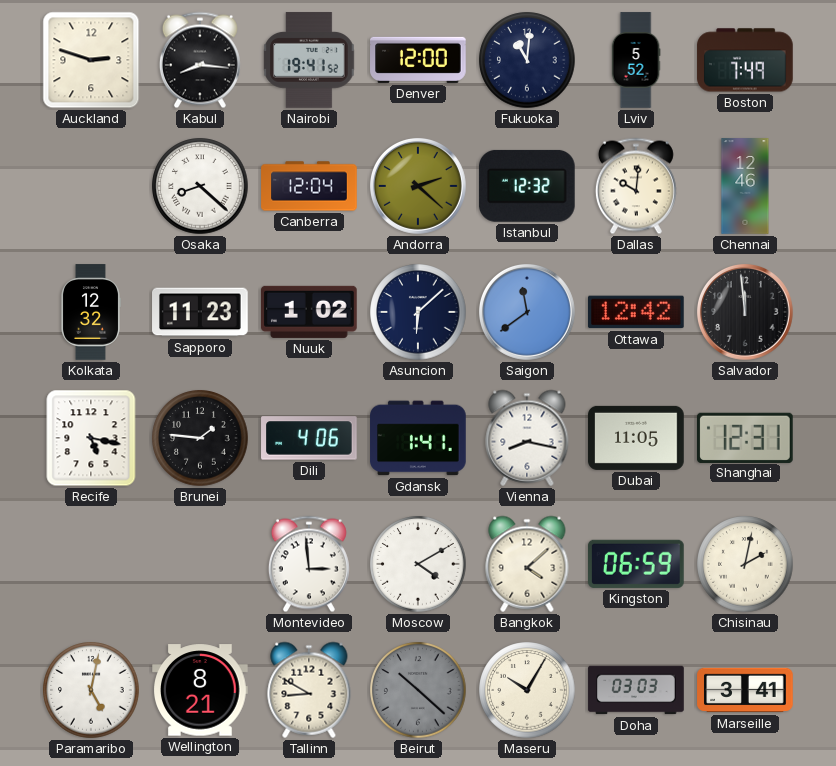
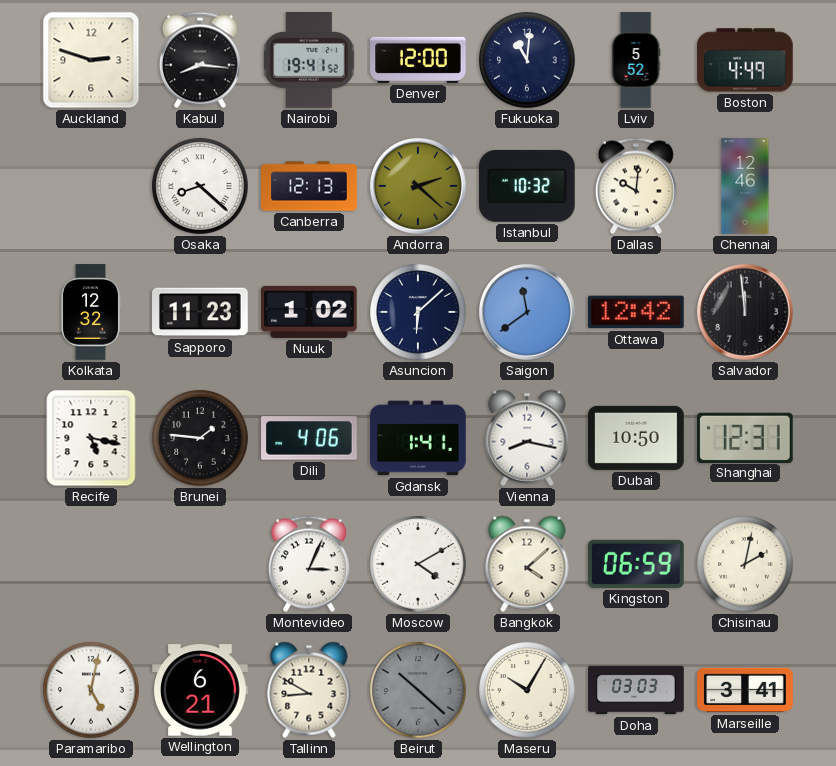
Boston: 7:49 -> 4:49 (745, 60)
Canberra: 12:04 -> 12:13 (309, 186)
Istanbul: 12:32 -> 10:32 (527, 186)
Dubai: 11:05 -> 10:50 (636, 438)
Montevideo: 2:59 -> 3:04 (309, 564)
Wellington: 8:21 -> 6:21 (201, 690)
